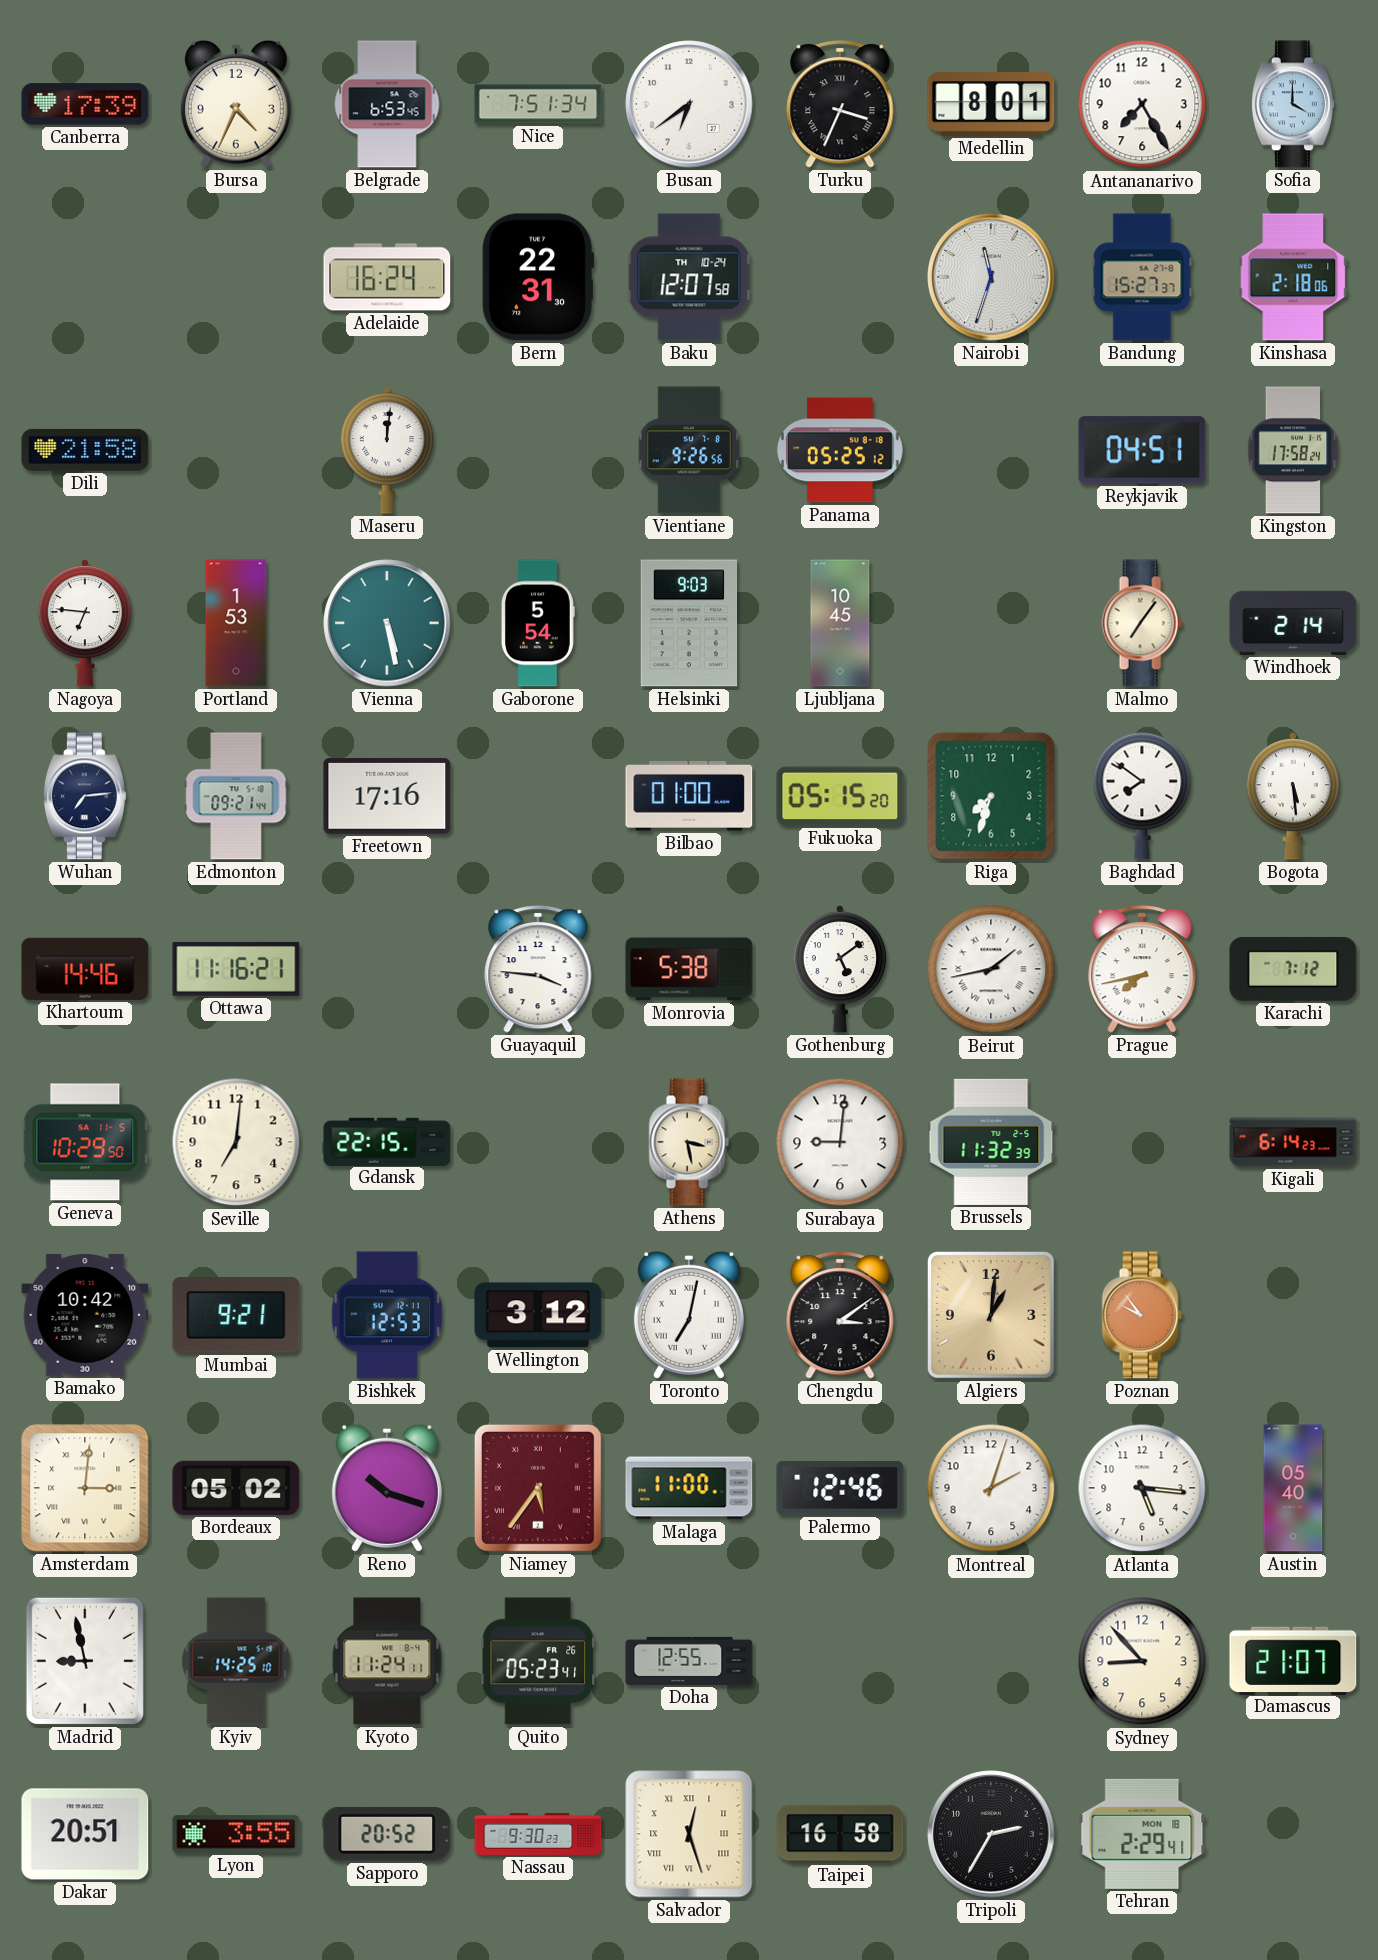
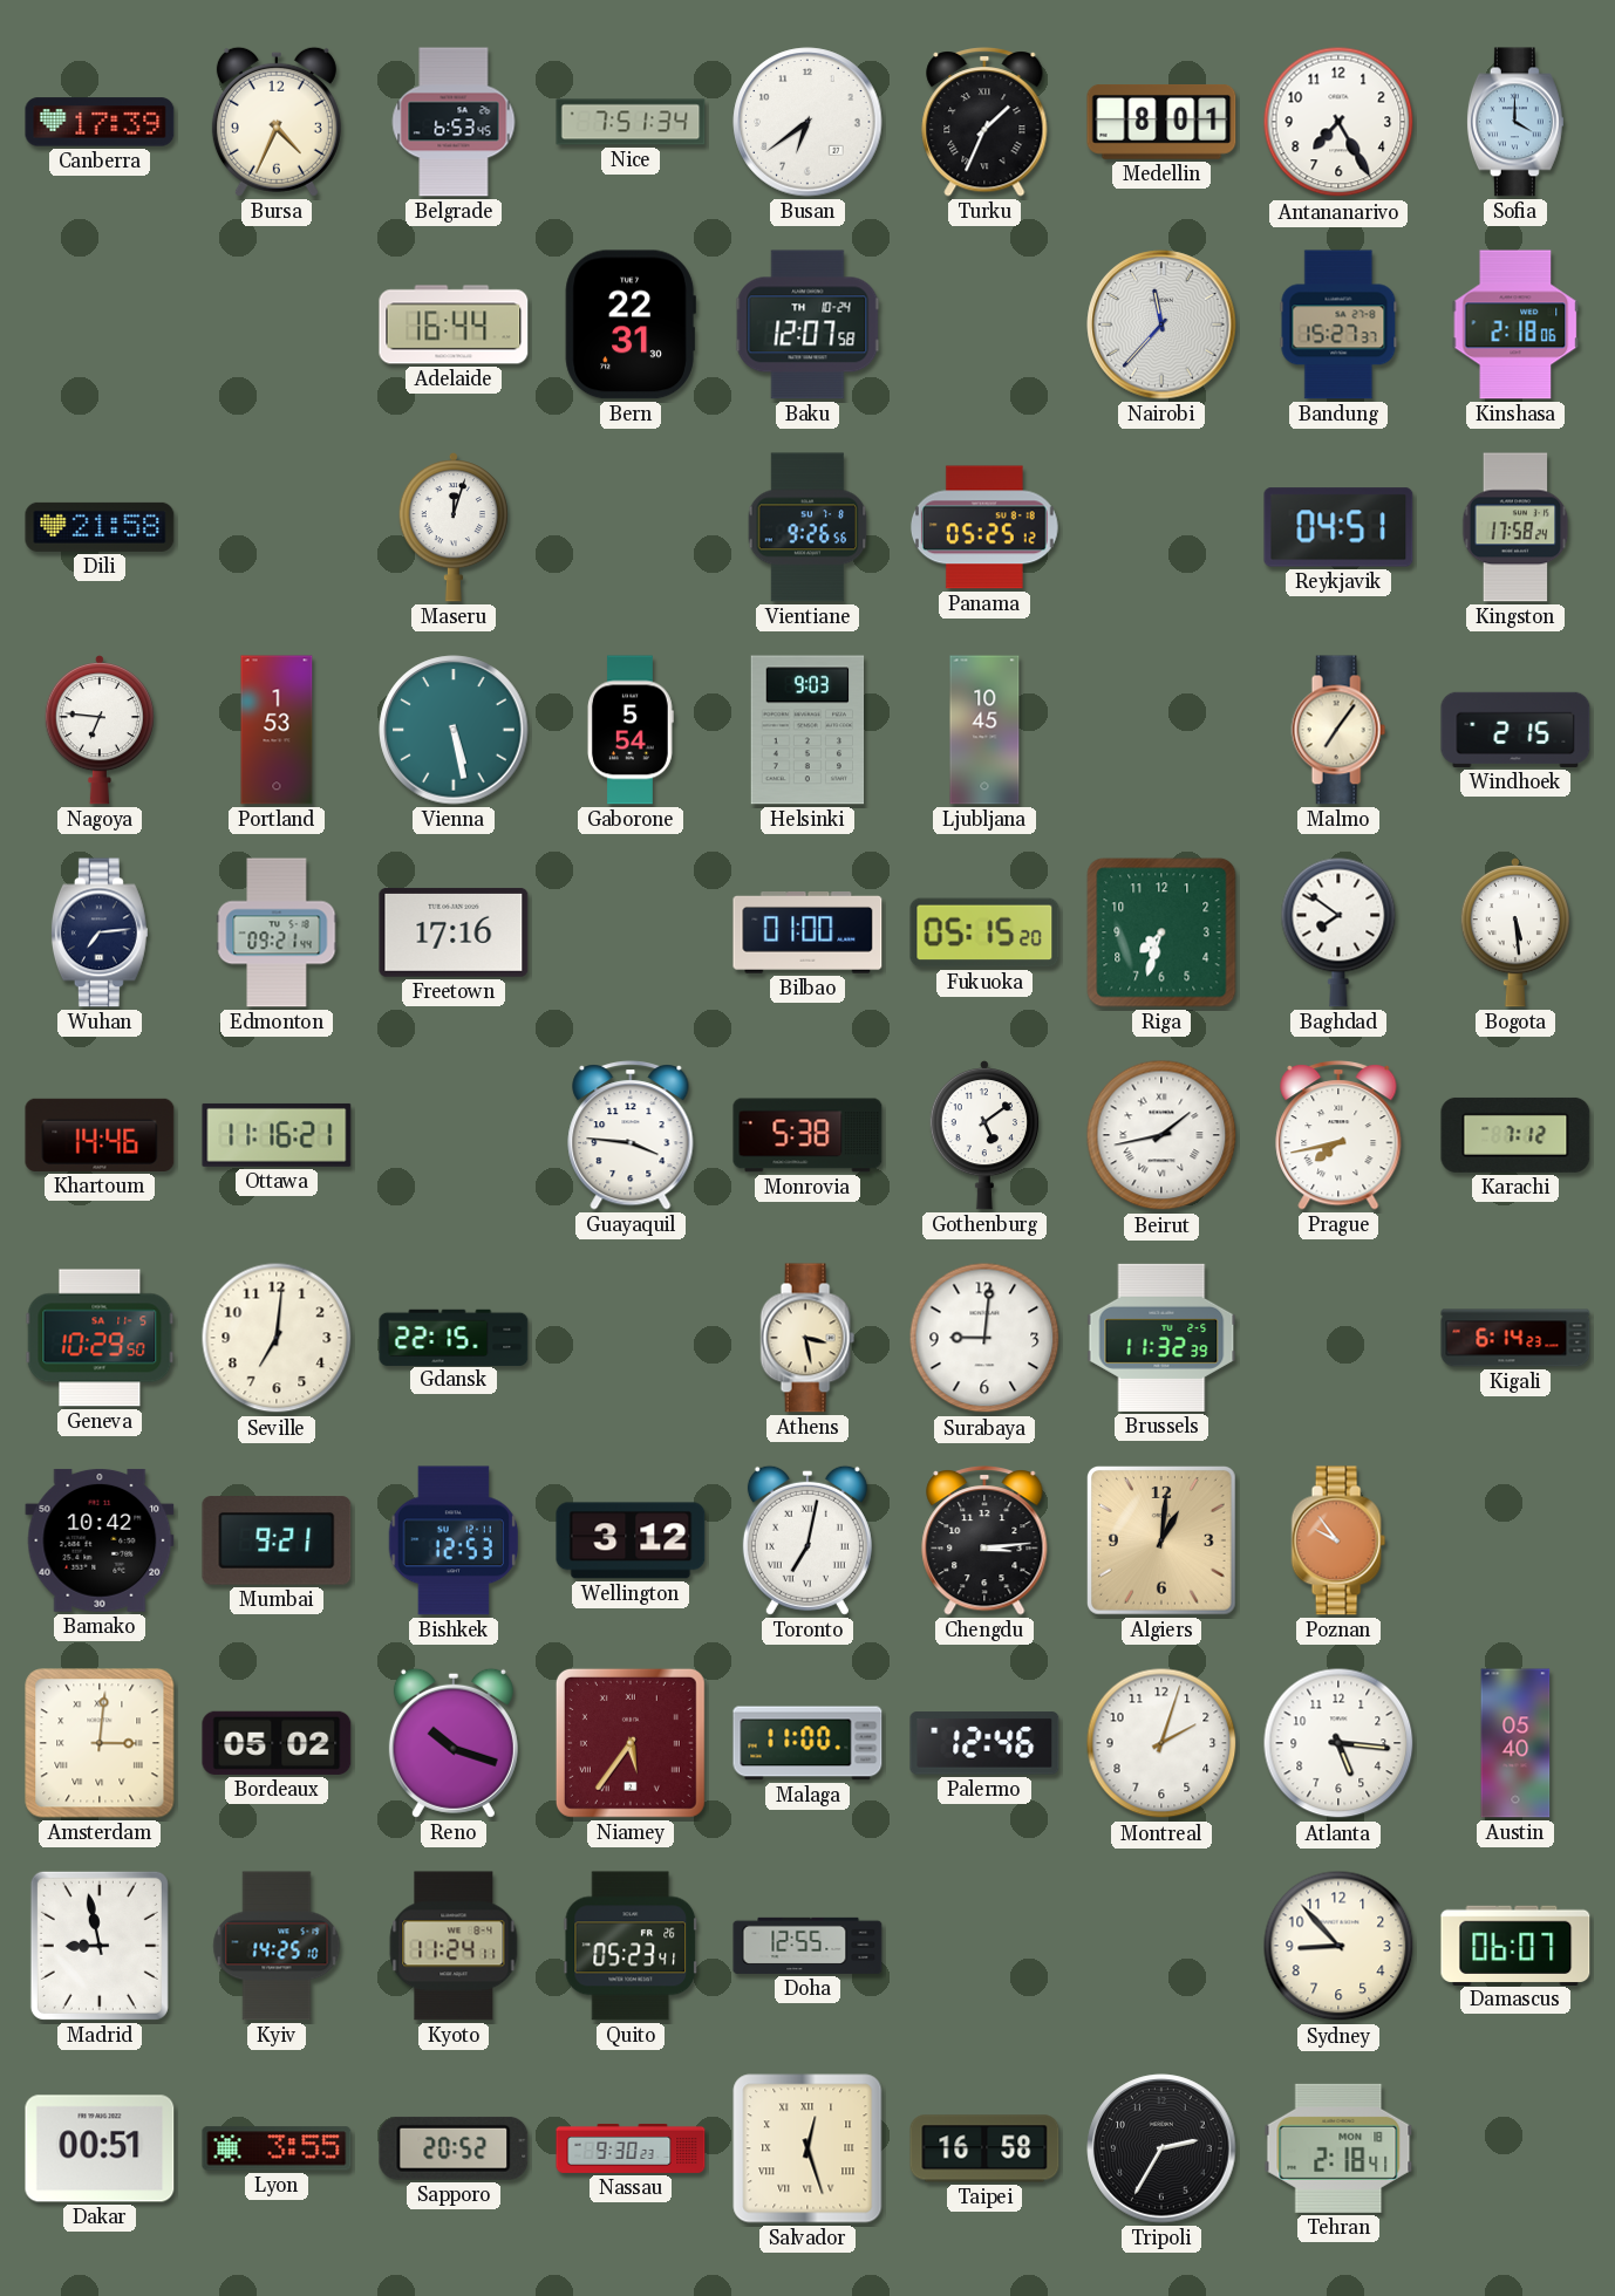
Turku: 3:34 -> 1:34 (984, 123)
Adelaide: 16:24 -> 16:44 (454, 324)
Nairobi: 11:33 -> 11:37 (1161, 324)
Maseru: 12:01 -> 12:03 (454, 527)
Windhoek: 2:14 -> 2:15 (1515, 730)
Chengdu: 3:09 -> 3:14 (984, 1542)
Damascus: 21:07 -> 06:07 (1515, 1945)
Dakar: 20:51 -> 00:51 (100, 2148)
Tehran: 2:29 -> 2:18 (1338, 2148)
